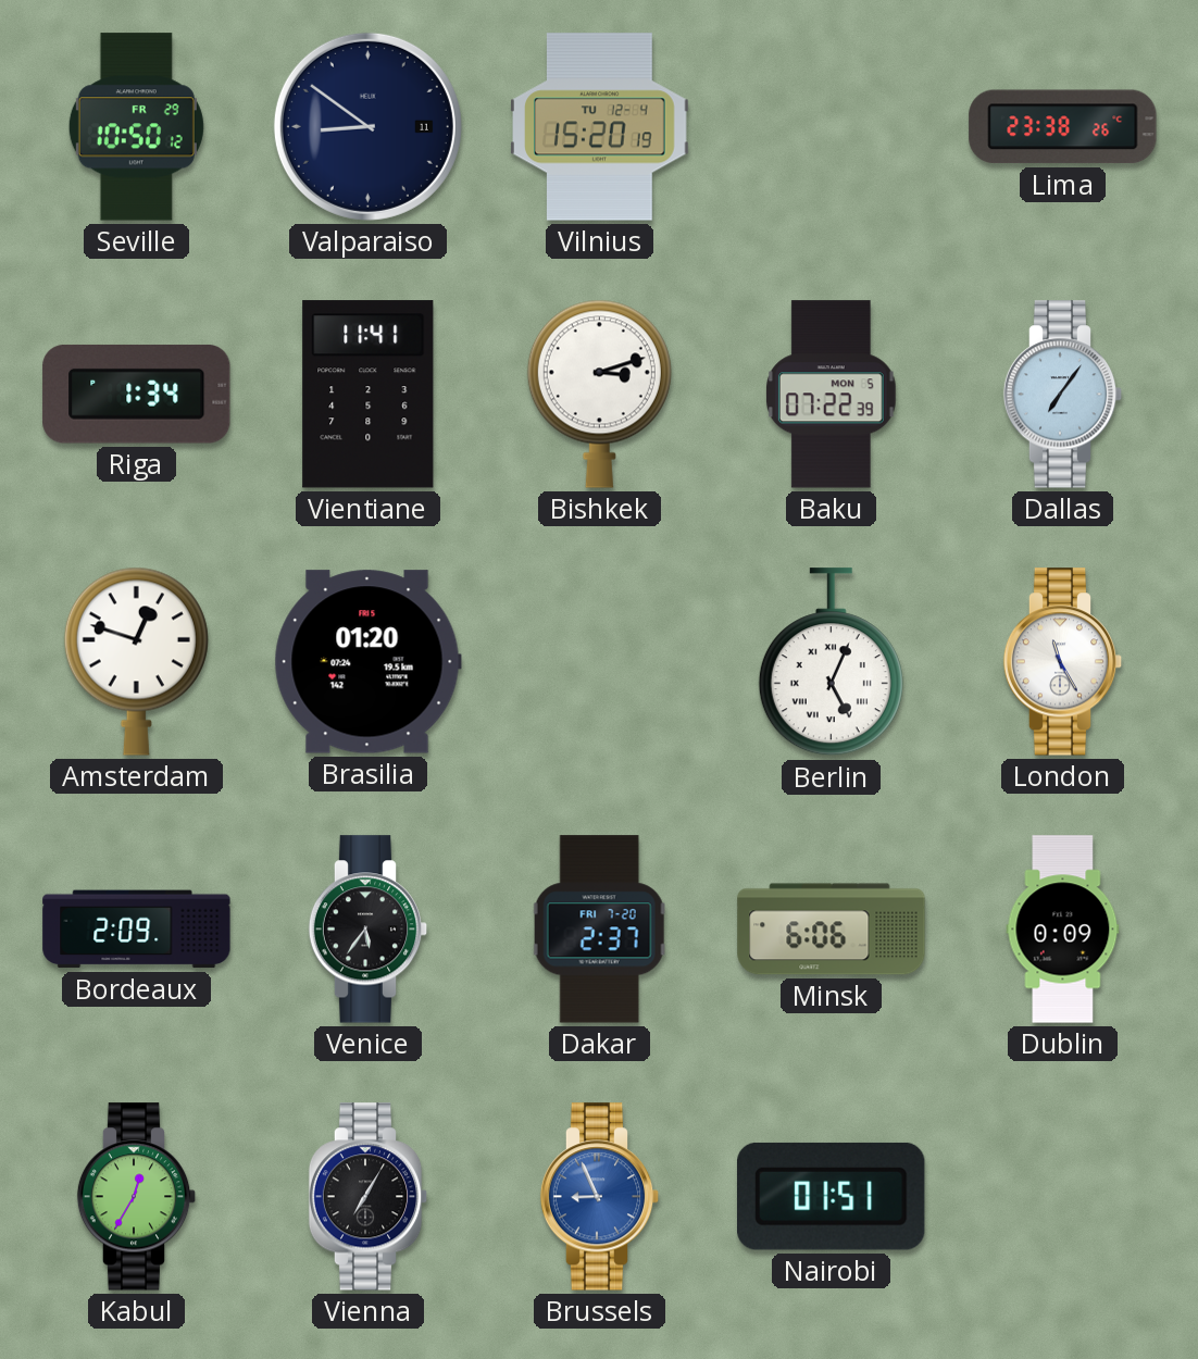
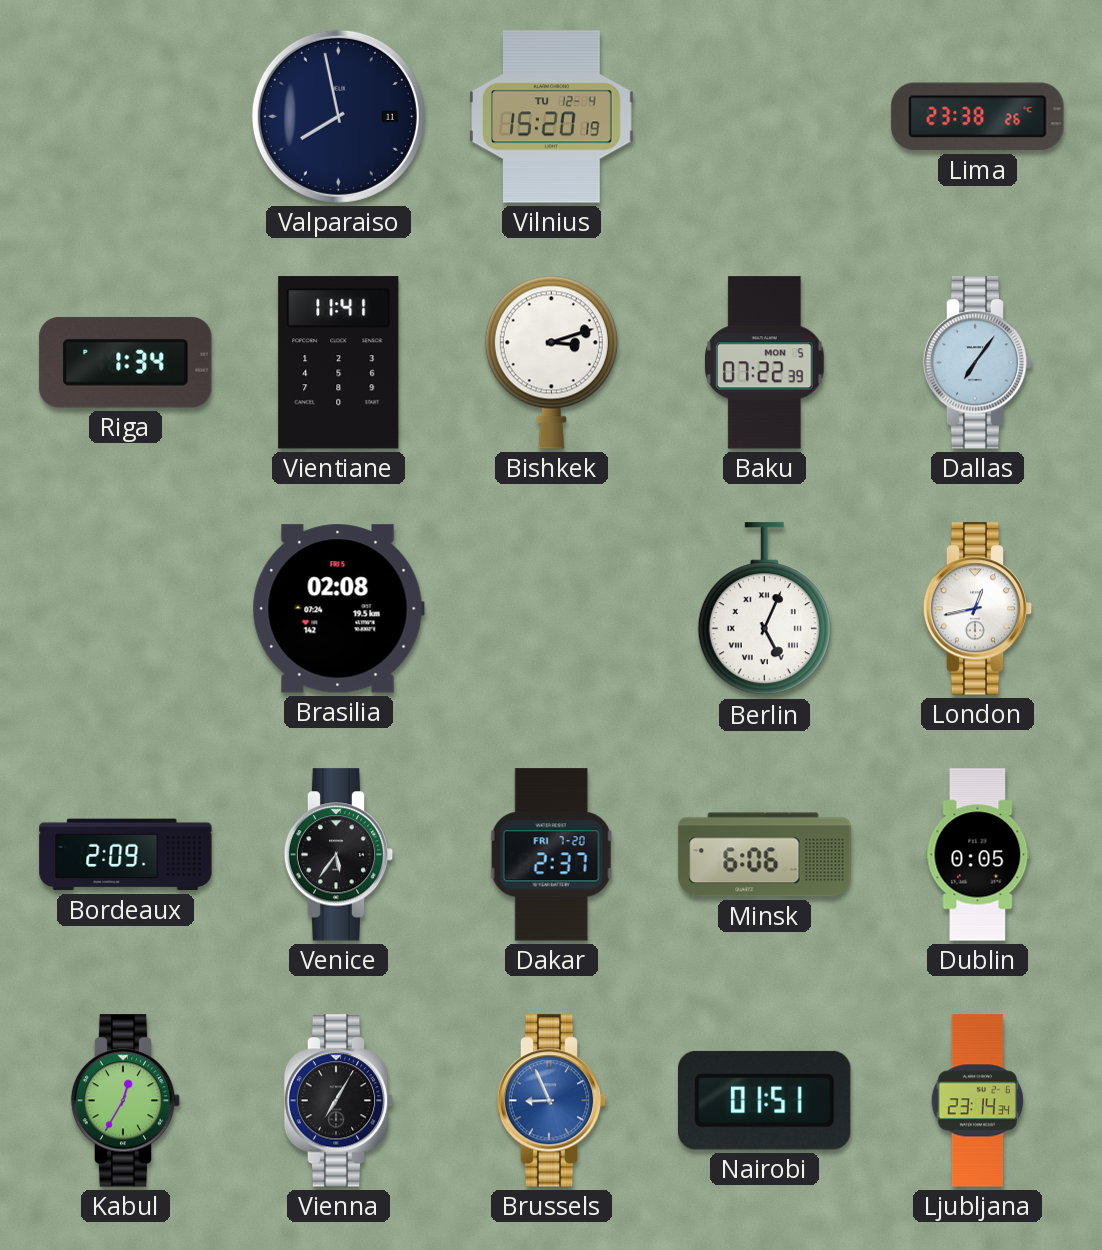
Seville: 10:50 -> none (136, 127)
Valparaiso: 8:51 -> 7:58 (338, 116)
Amsterdam: 12:48 -> none (136, 661)
Brasilia: 01:20 -> 02:08 (338, 609)
London: 11:25 -> 12:43 (978, 609)
Dublin: 0:09 -> 0:05 (978, 855)
Ljubljana: none -> 23:14 (977, 1101)
